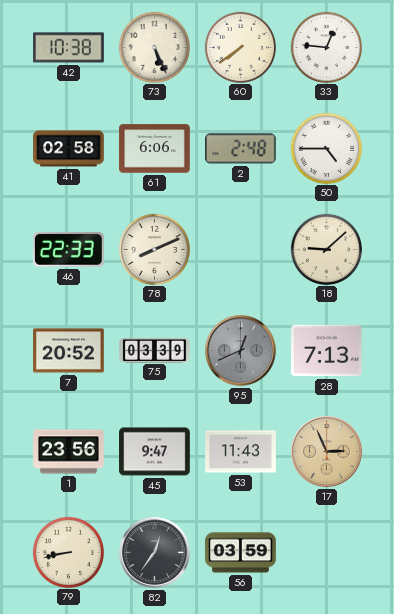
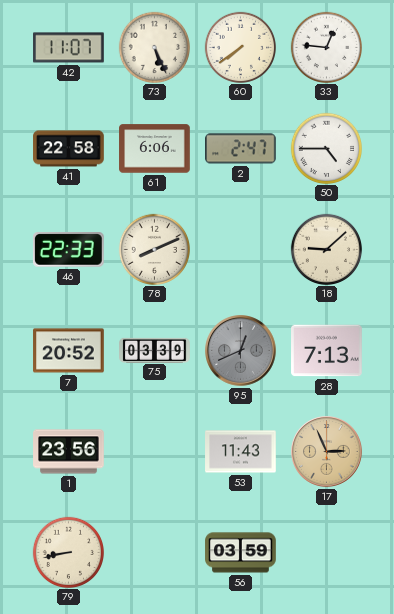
42: 10:38 -> 11:07 (69, 48)
41: 02:58 -> 22:58 (69, 149)
2: 2:48 -> 2:47 (241, 149)
45: 9:47 -> none (155, 452)
82: 12:36 -> none (155, 553)
